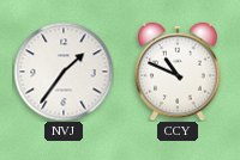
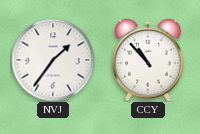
CCY: 10:49 -> 10:53 (148, 60)
